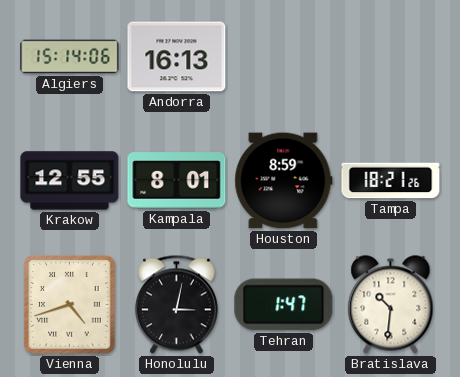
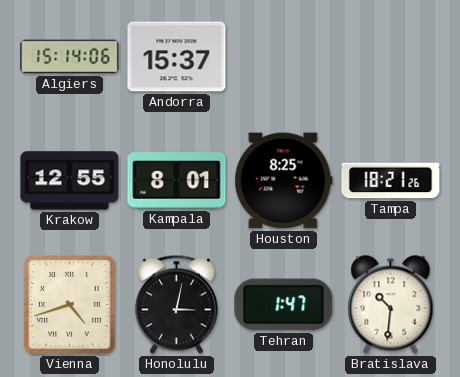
Andorra: 16:13 -> 15:37 (177, 57)
Houston: 8:59 -> 8:25 (284, 181)
